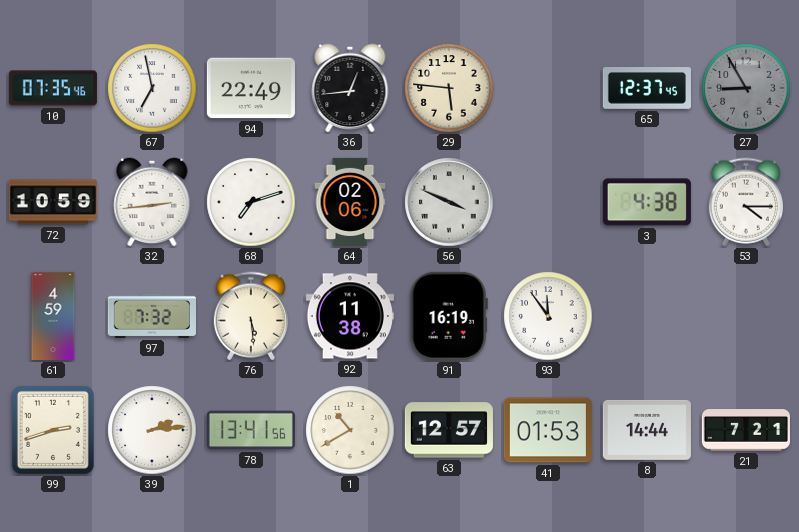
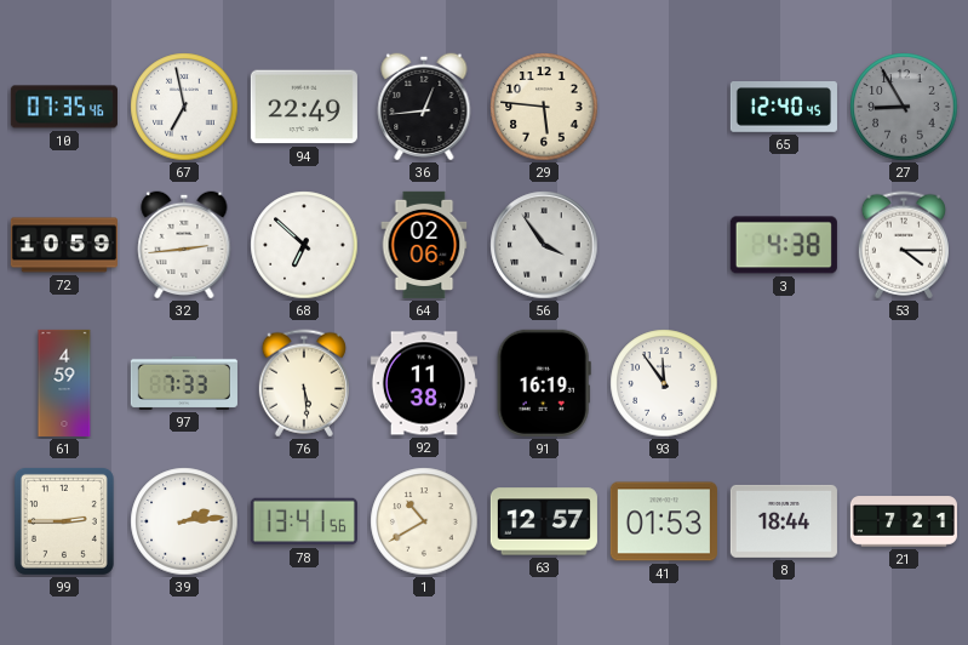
65: 12:37 -> 12:40 (784, 108)
68: 7:12 -> 6:52 (304, 245)
56: 3:49 -> 3:54 (544, 245)
97: 7:32 -> 7:33 (184, 383)
99: 2:42 -> 2:45 (64, 521)
8: 14:44 -> 18:44 (784, 521)
